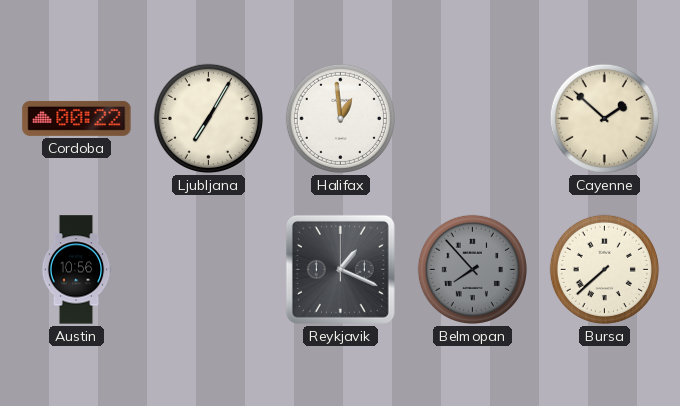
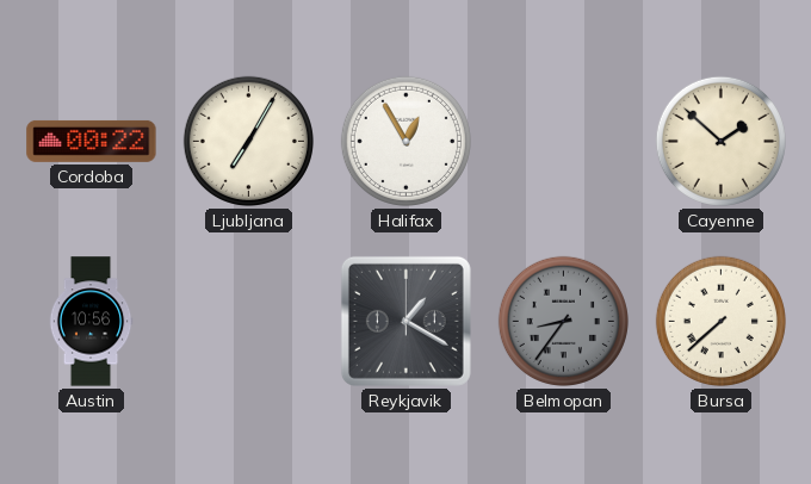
Halifax: 12:59 -> 12:55 (405, 141)
Reykjavik: 1:19 -> 1:20 (405, 321)
Belmopan: 7:53 -> 8:36 (563, 321)
